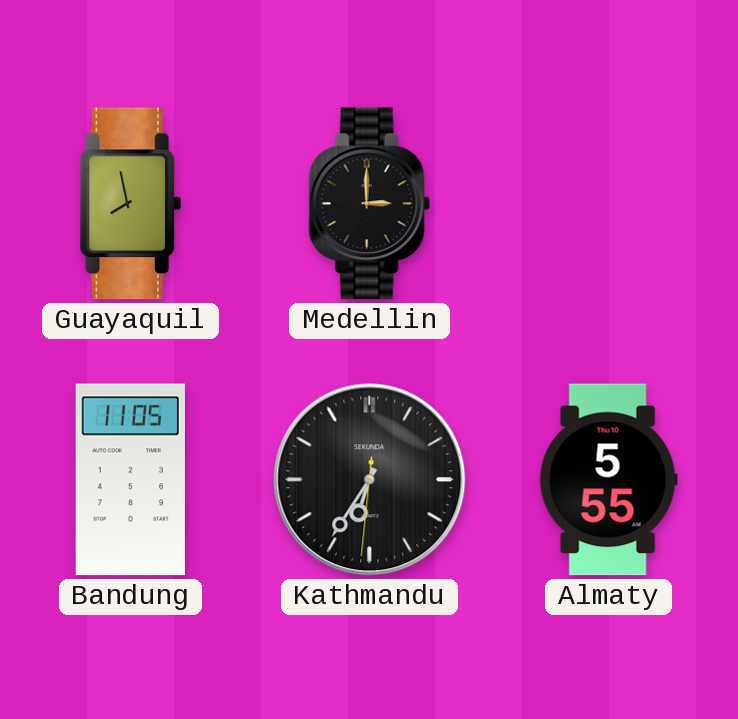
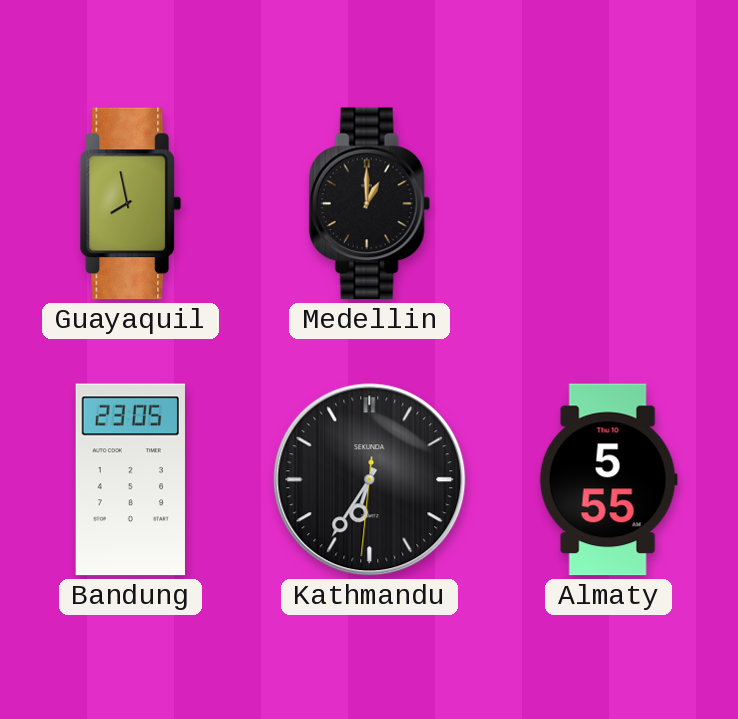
Medellin: 3:00 -> 1:00 (369, 204)
Bandung: 11:05 -> 23:05 (130, 480)
